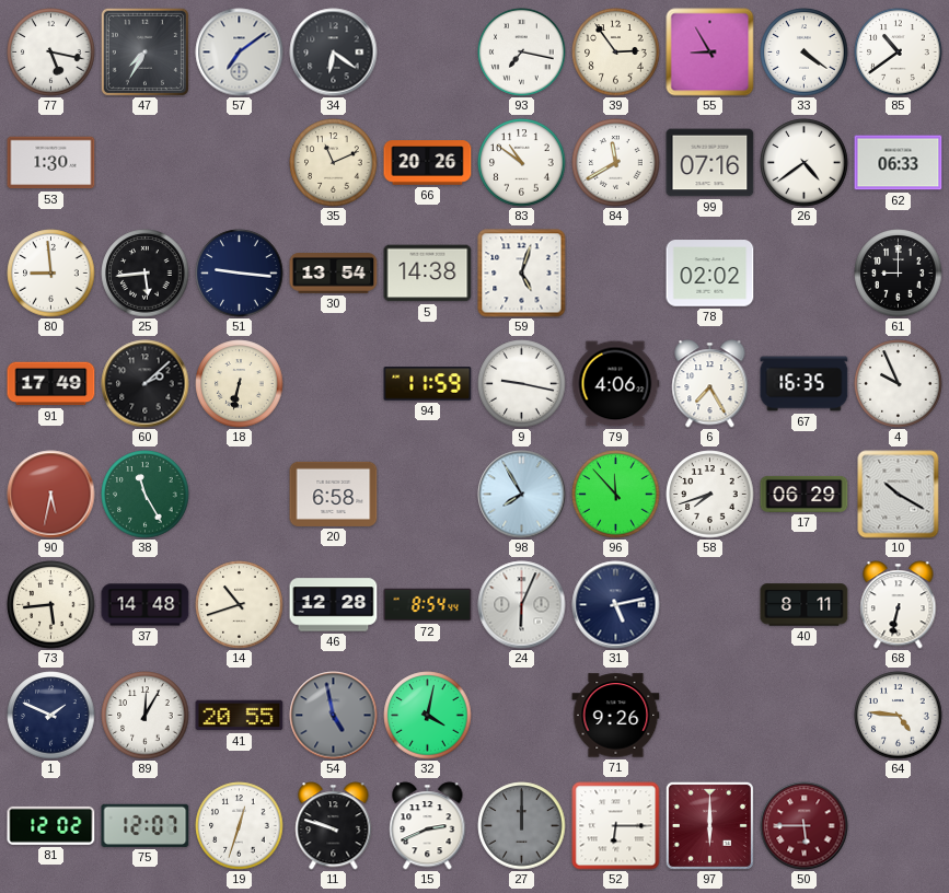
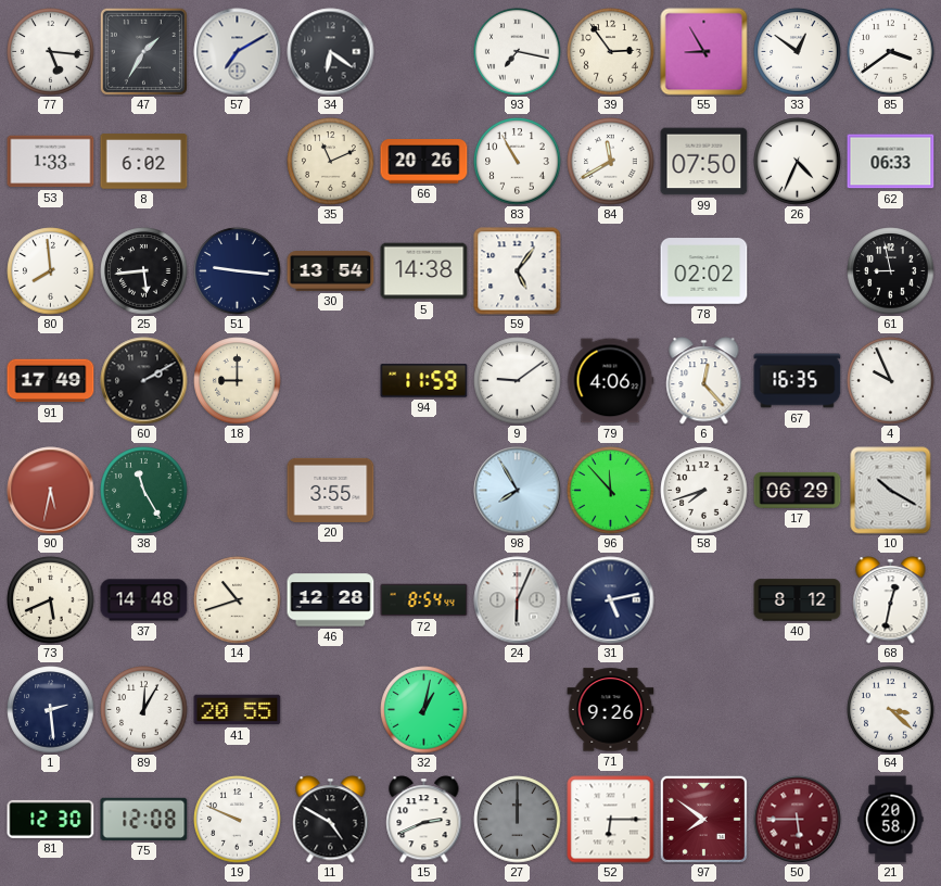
77: 5:17 -> 5:16 (51, 52)
47: 7:35 -> 1:35 (143, 51)
57: 7:09 -> 7:10 (238, 52)
33: 4:21 -> 12:51 (798, 52)
85: 10:39 -> 3:39 (891, 52)
53: 1:30 -> 1:33 (51, 162)
8: none -> 6:02 (144, 162)
83: 10:51 -> 10:55 (518, 162)
99: 07:16 -> 07:50 (704, 162)
26: 4:39 -> 4:34 (798, 162)
80: 8:59 -> 7:59 (51, 271)
59: 5:03 -> 5:06 (518, 271)
61: 9:00 -> 8:58 (891, 271)
60: 2:08 -> 2:10 (144, 381)
18: 6:32 -> 9:00 (238, 381)
9: 9:17 -> 9:09 (518, 381)
6: 7:25 -> 12:23 (704, 381)
20: 6:58 -> 3:55 (331, 490)
73: 5:44 -> 5:41 (51, 600)
40: 8:11 -> 8:12 (798, 600)
68: 6:32 -> 12:32 (891, 600)
1: 1:49 -> 2:29 (51, 710)
54: 4:58 -> none (334, 716)
32: 4:02 -> 1:02 (424, 710)
64: 4:46 -> 3:22 (891, 710)
81: 12:02 -> 12:30 (51, 819)
75: 12:07 -> 12:08 (144, 819)
19: 12:33 -> 9:49 (238, 820)
11: 9:48 -> 4:50 (331, 820)
97: 6:00 -> 7:51 (703, 819)
21: none -> 20:58 (891, 820)
